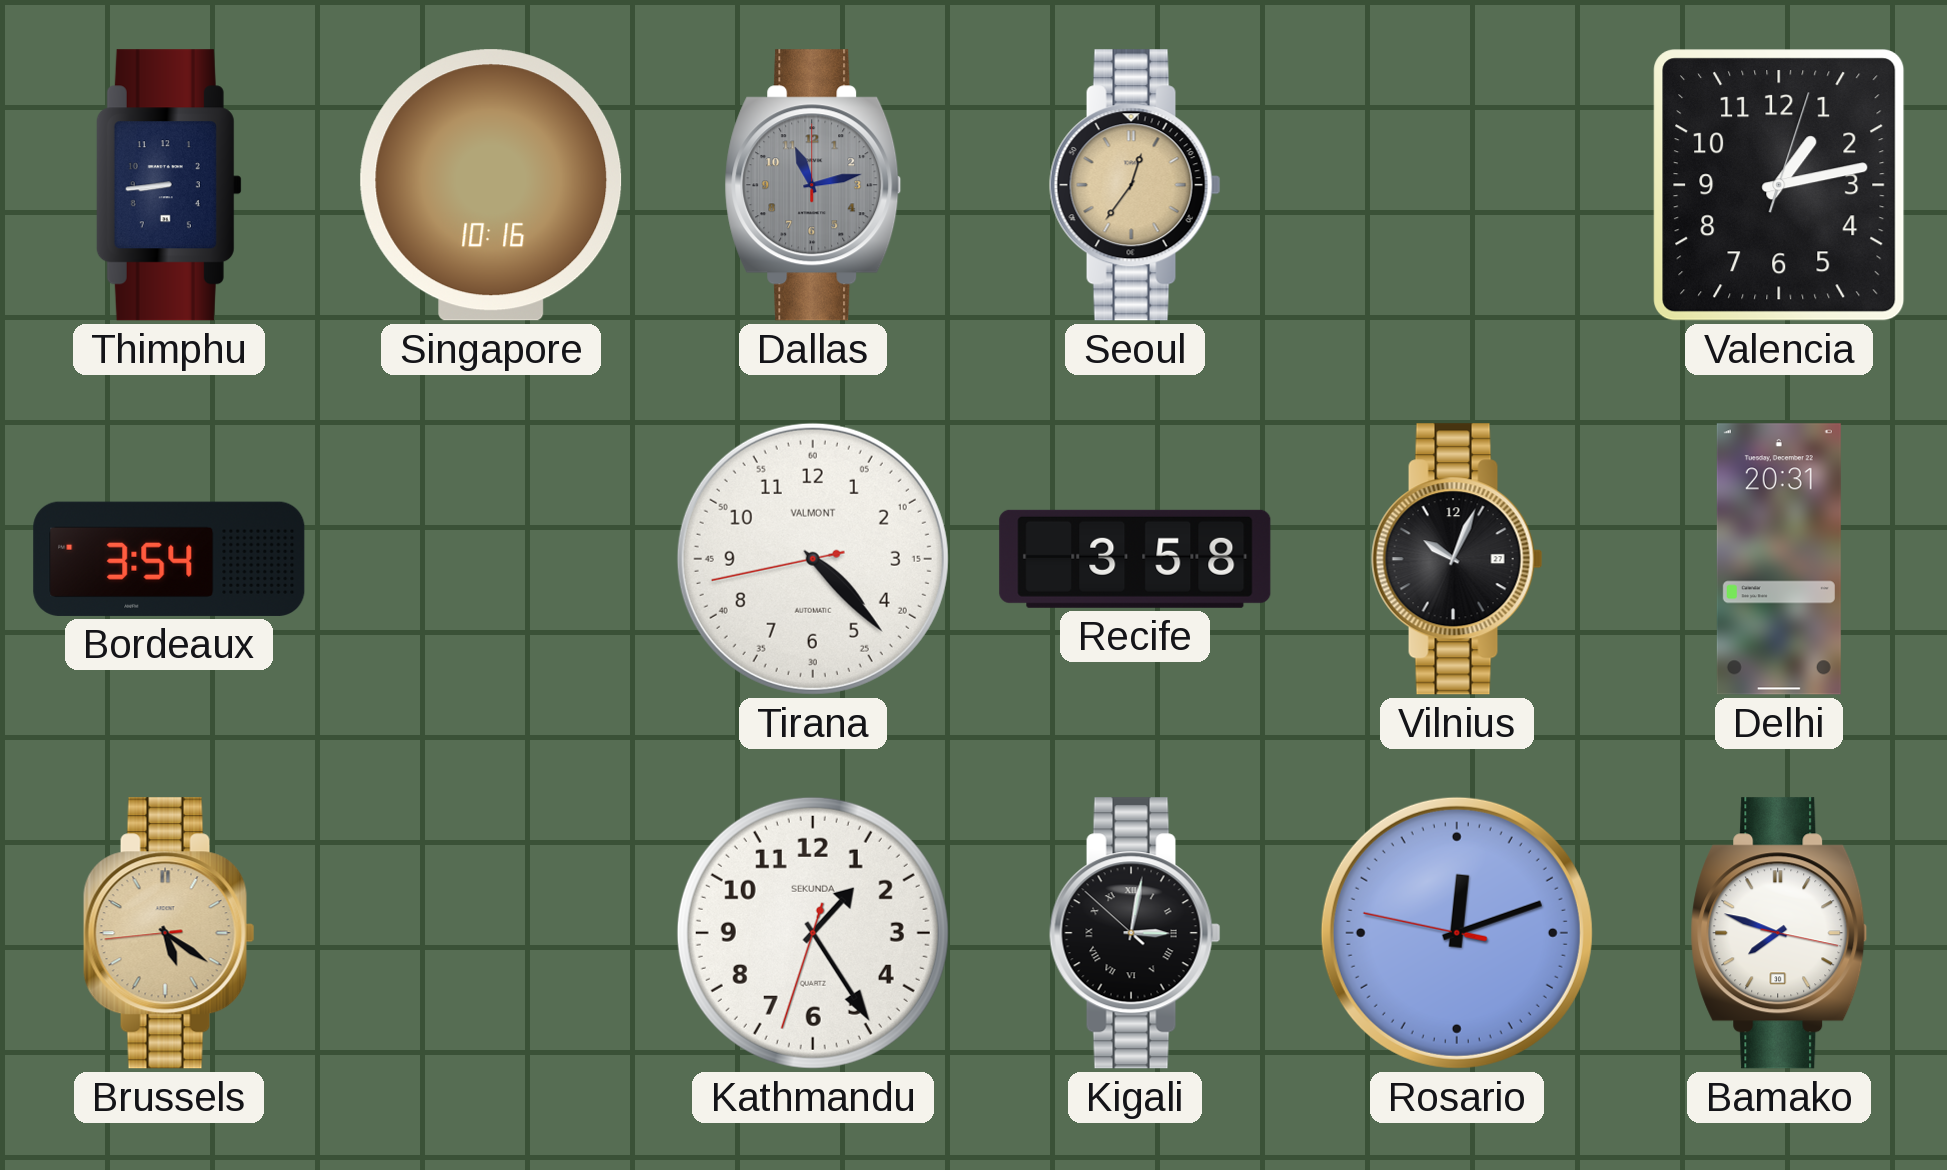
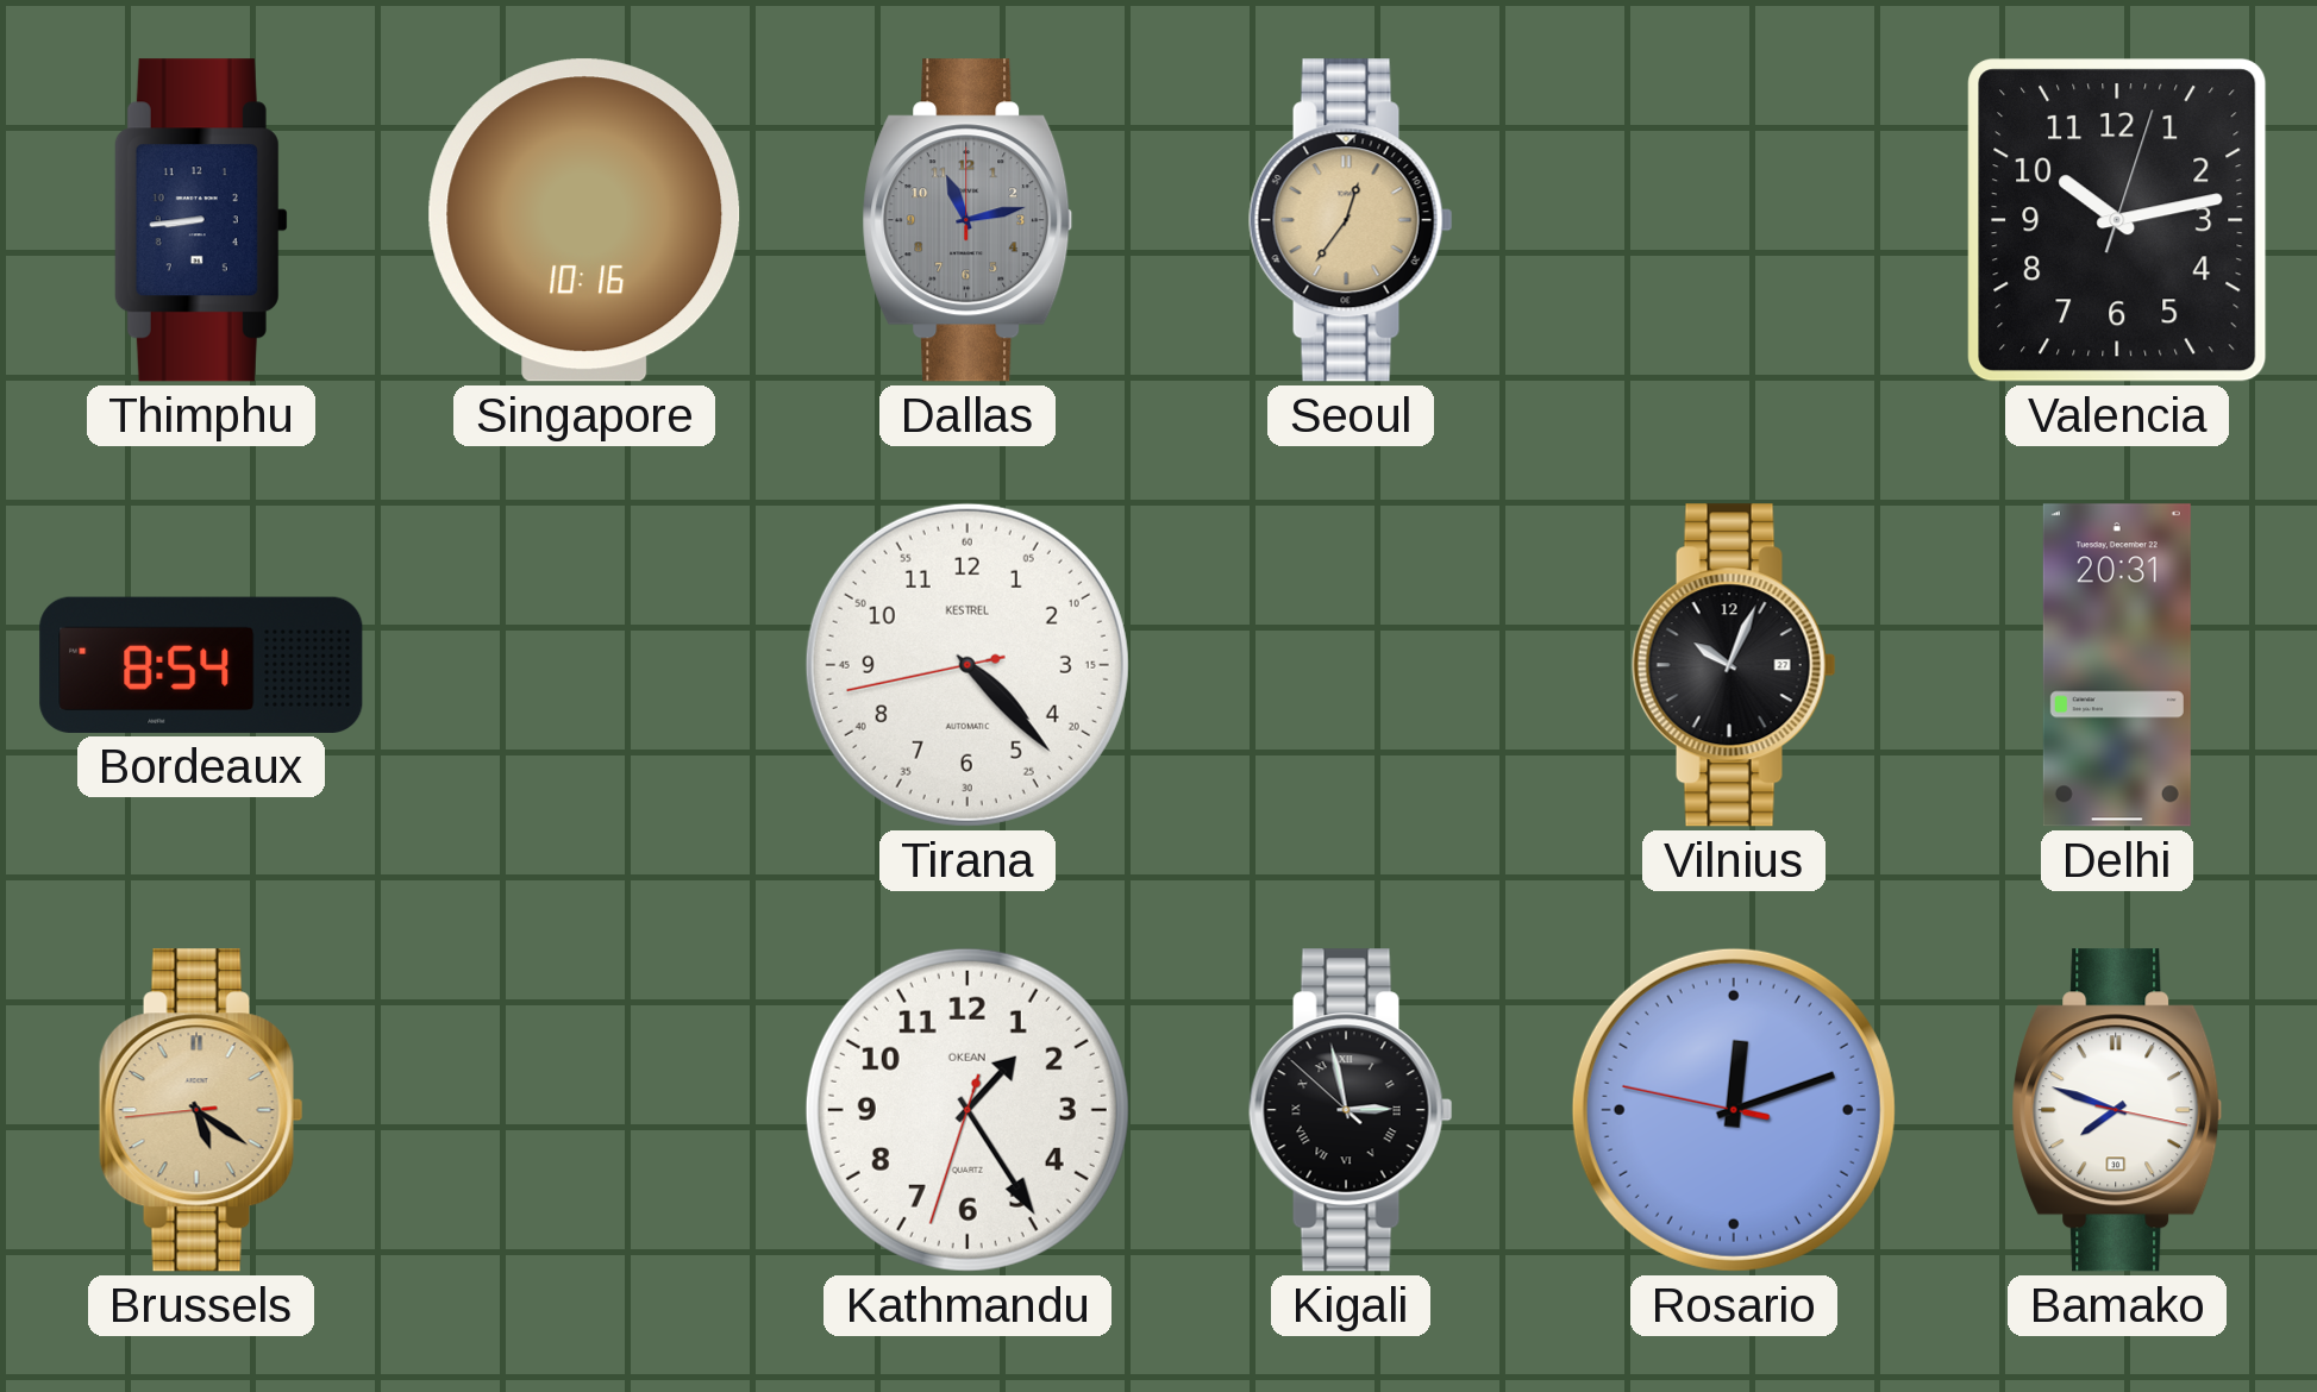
Valencia: 1:13 -> 10:13 (2117, 220)
Bordeaux: 3:54 -> 8:54 (201, 665)
Tirana brand: VALMONT -> KESTREL (967, 665)
Recife: 3:58 -> none (1135, 559)
Kathmandu brand: SEKUNDA -> OKEAN (967, 1110)
Kigali: 3:01 -> 2:57 (1351, 1110)
